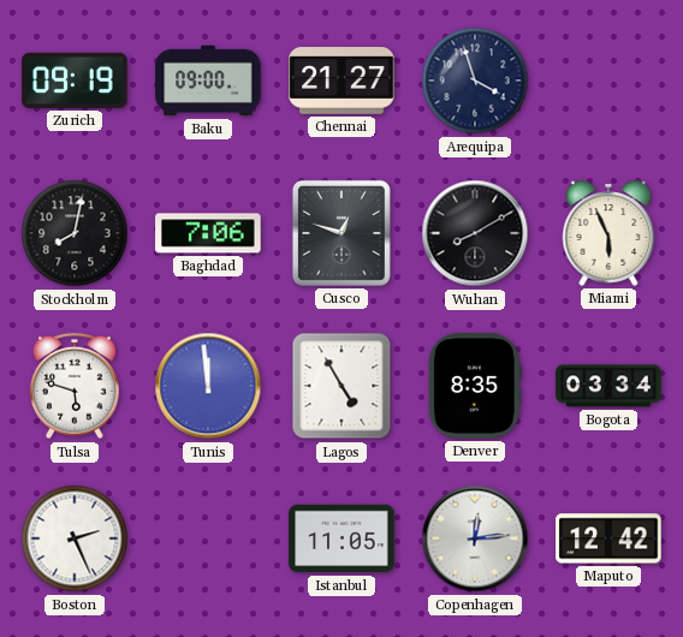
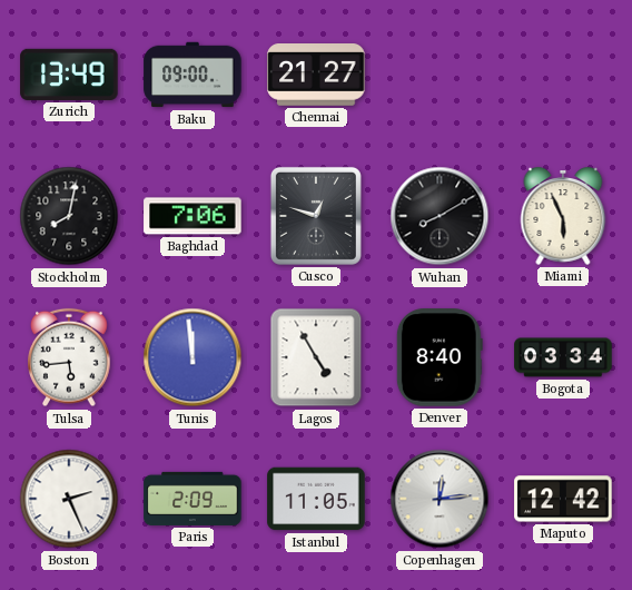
Zurich: 09:19 -> 13:49 (69, 75)
Arequipa: 3:57 -> none (475, 81)
Tulsa: 5:48 -> 5:44 (69, 357)
Denver: 8:35 -> 8:40 (440, 357)
Paris: none -> 2:09 (192, 499)
